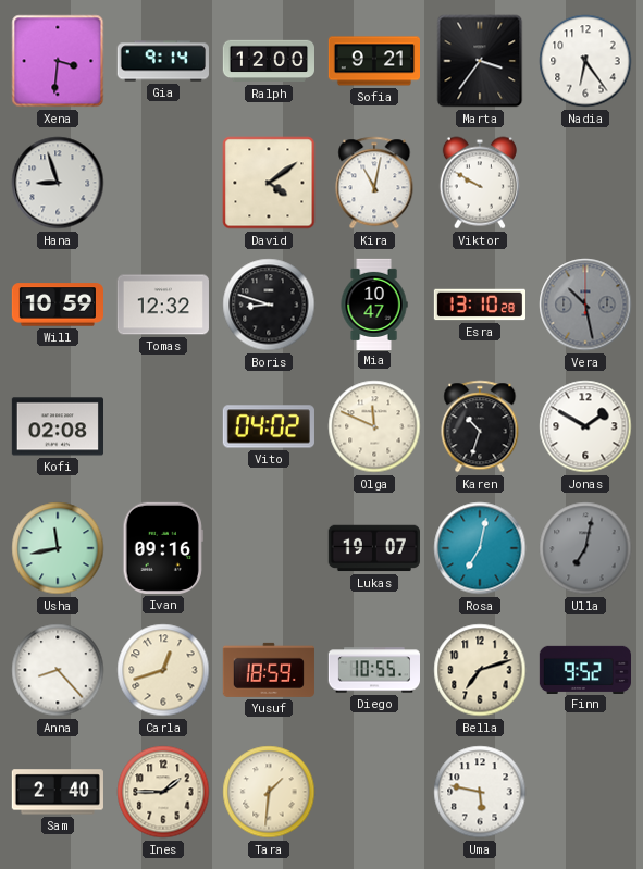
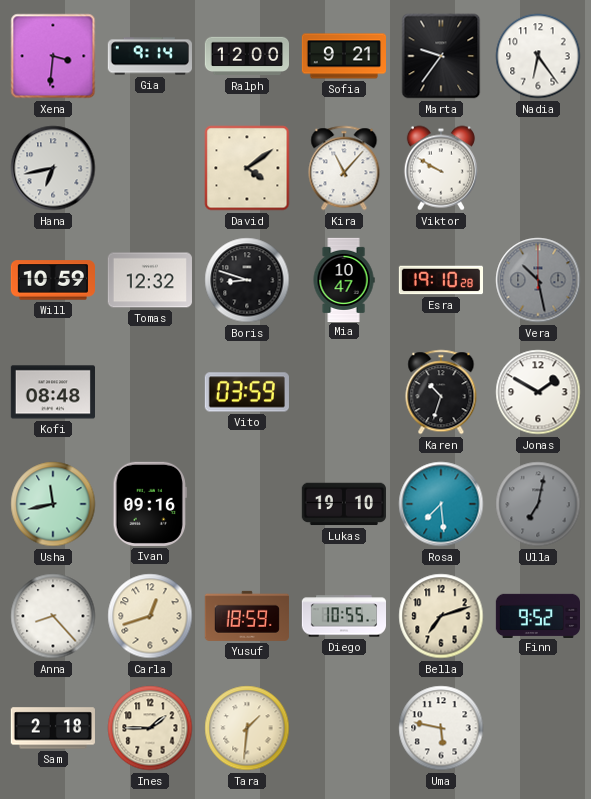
Marta: 3:36 -> 9:36 (441, 56)
Hana: 8:57 -> 6:43 (53, 168)
Kira: 11:02 -> 11:07 (344, 168)
Esra: 13:10 -> 19:10 (440, 280)
Kofi: 02:08 -> 08:48 (52, 392)
Vito: 04:02 -> 03:59 (247, 392)
Olga: 11:49 -> none (374, 426)
Lukas: 19:07 -> 19:10 (344, 504)
Rosa: 7:02 -> 7:29 (441, 504)
Sam: 2:40 -> 2:18 (53, 728)
